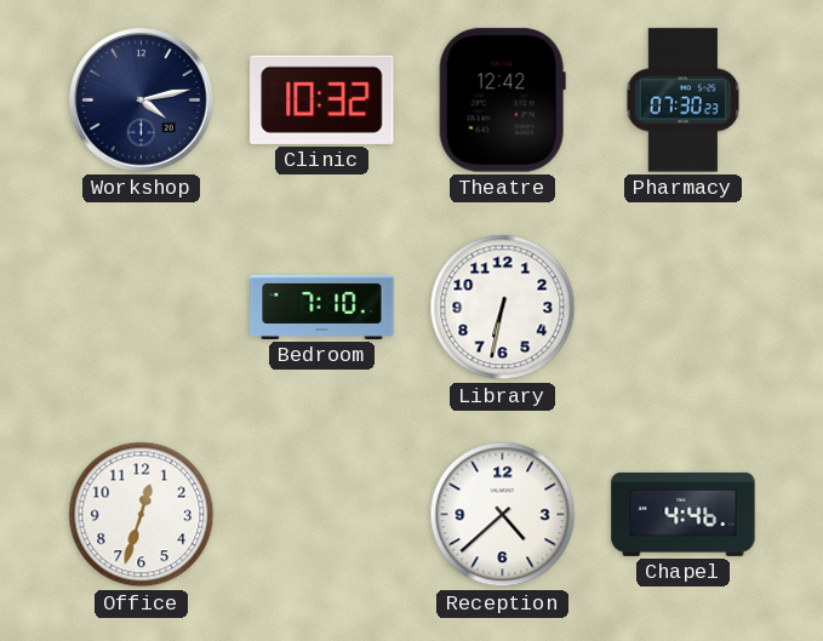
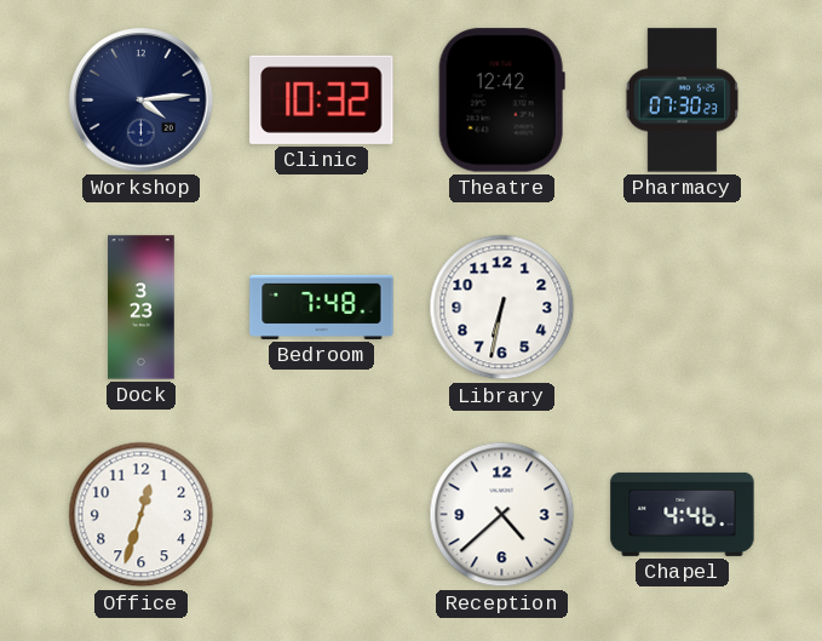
Workshop: 4:13 -> 4:14 (142, 101)
Dock: none -> 3:23 (142, 308)
Bedroom: 7:10 -> 7:48 (322, 307)
